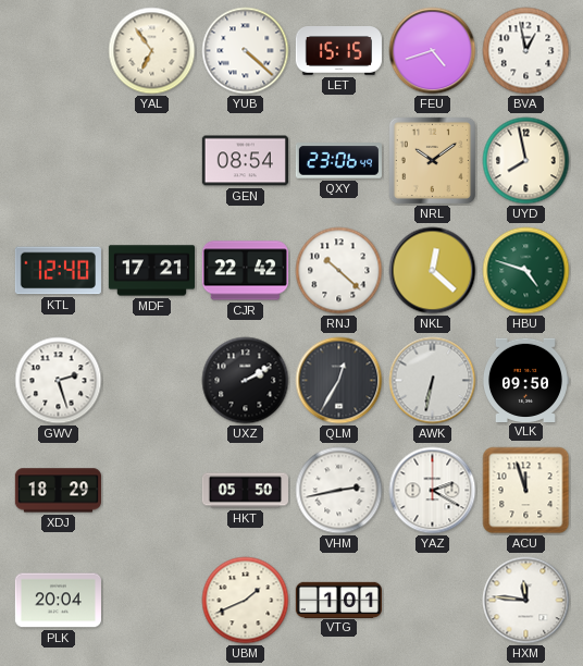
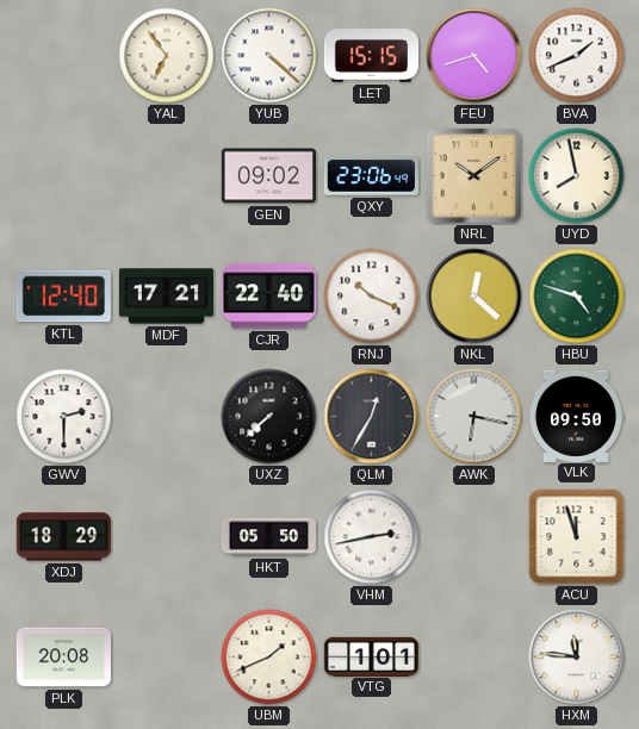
BVA: 12:58 -> 1:41 (577, 56)
GEN: 08:54 -> 09:02 (268, 176)
CJR: 22:42 -> 22:40 (268, 297)
RNJ: 10:22 -> 10:19 (372, 297)
GWV: 2:27 -> 2:30 (64, 417)
UXZ: 2:10 -> 7:38 (269, 417)
AWK: 6:32 -> 6:17 (474, 417)
YAZ: 2:20 -> none (433, 491)
PLK: 20:04 -> 20:08 (63, 658)
